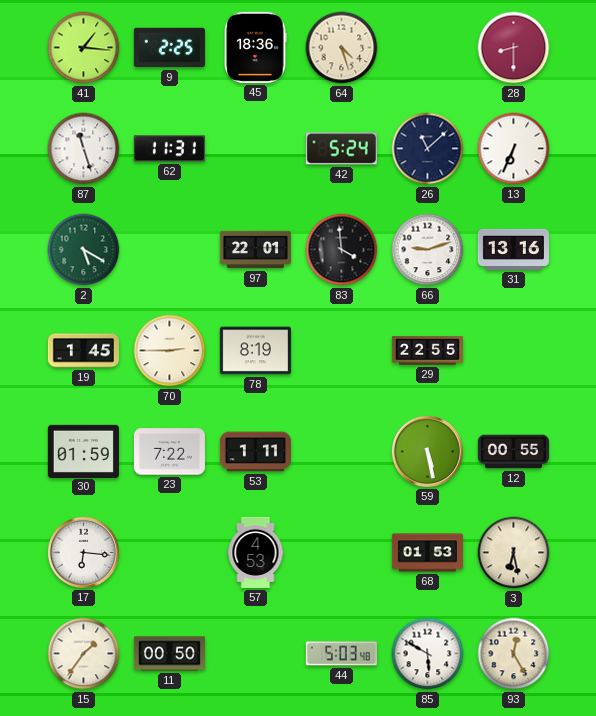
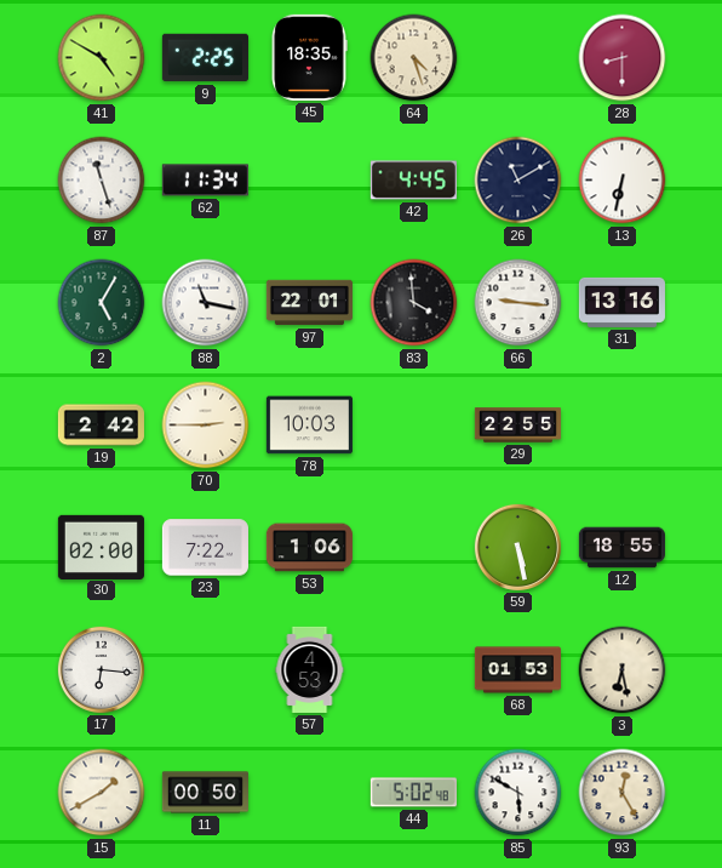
41: 1:16 -> 4:50 (102, 58)
45: 18:36 -> 18:35 (309, 57)
62: 11:31 -> 11:34 (205, 181)
42: 5:24 -> 4:45 (413, 181)
26: 11:08 -> 11:10 (518, 181)
13: 6:34 -> 6:32 (623, 181)
2: 5:20 -> 5:05 (102, 303)
88: none -> 11:17 (206, 303)
66: 9:12 -> 9:16 (518, 303)
19: 1:45 -> 2:42 (101, 426)
78: 8:19 -> 10:03 (309, 426)
30: 01:59 -> 02:00 (101, 547)
53: 1:11 -> 1:06 (309, 548)
12: 00:55 -> 18:55 (621, 548)
15: 1:36 -> 1:40 (102, 793)
44: 5:03 -> 5:02 (413, 793)
